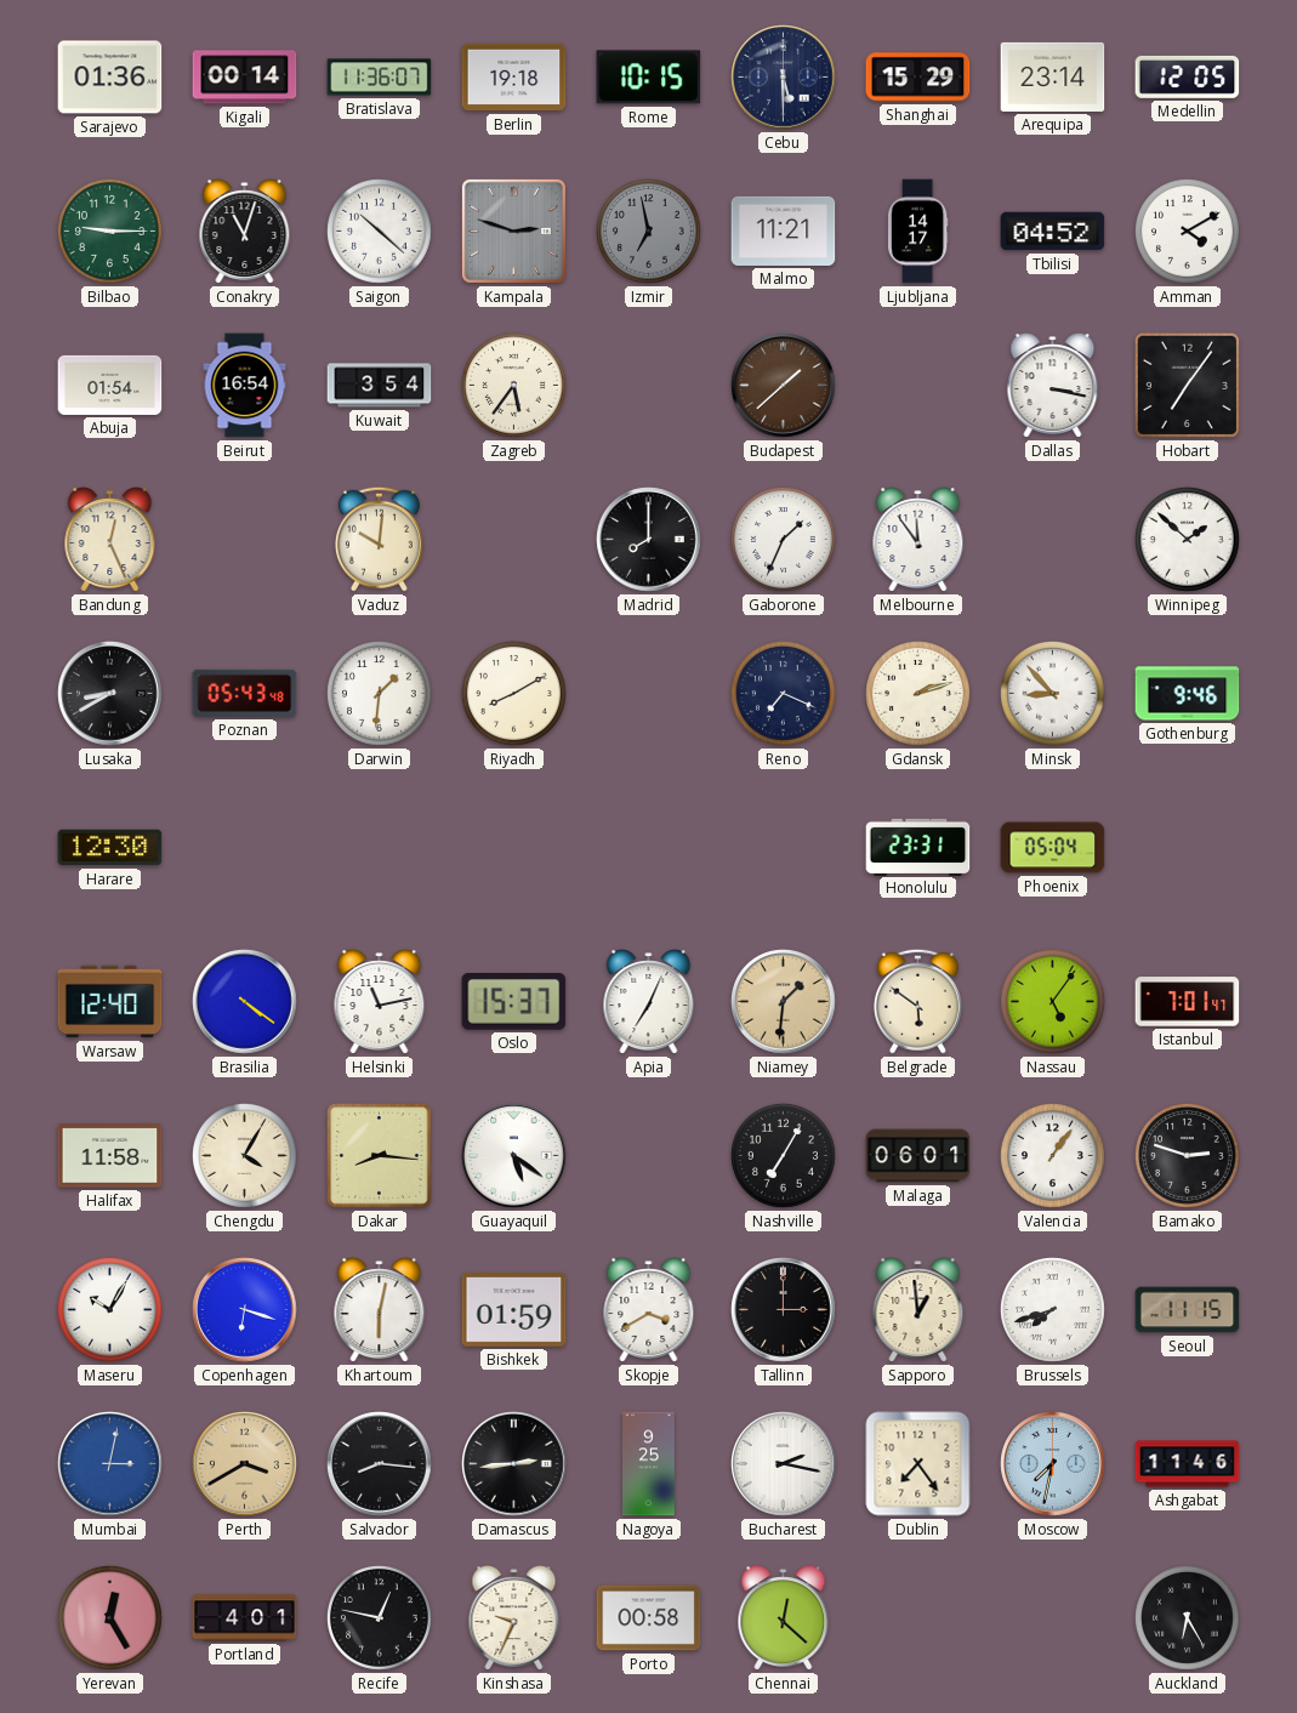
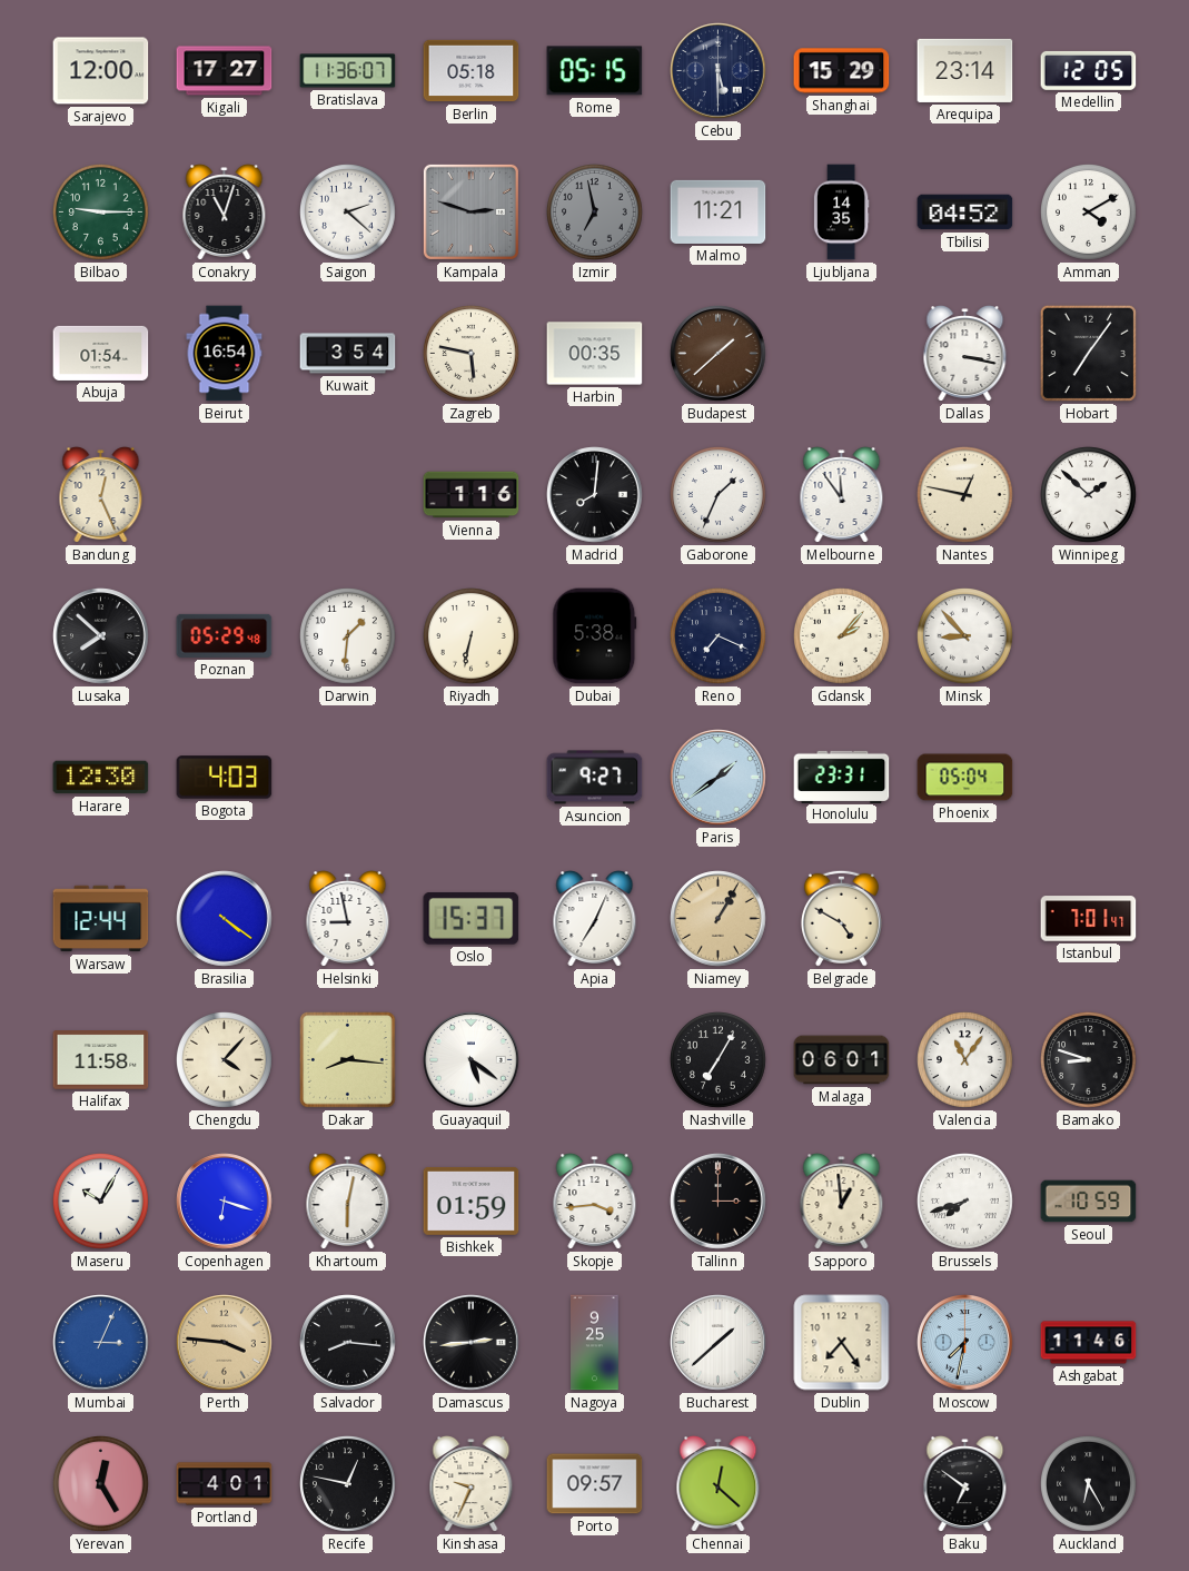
Sarajevo: 01:36 -> 12:00 (101, 71)
Kigali: 00:14 -> 17:27 (225, 71)
Berlin: 19:18 -> 05:18 (472, 71)
Rome: 10:15 -> 05:15 (595, 71)
Saigon: 10:22 -> 2:22 (348, 213)
Ljubljana: 14:17 -> 14:35 (841, 213)
Zagreb: 5:36 -> 5:47 (472, 354)
Harbin: none -> 00:35 (595, 354)
Vaduz: 10:01 -> none (379, 539)
Vienna: none -> 1:16 (472, 495)
Madrid: 8:00 -> 8:01 (595, 495)
Nantes: none -> 12:47 (965, 495)
Lusaka: 8:40 -> 7:52 (101, 636)
Poznan: 05:43 -> 05:29 (225, 635)
Riyadh: 8:10 -> 6:32 (472, 636)
Dubai: none -> 5:38 (595, 636)
Gdansk: 2:12 -> 2:07 (842, 636)
Gothenburg: 9:46 -> none (1188, 694)
Bogota: none -> 4:03 (225, 778)
Asuncion: none -> 9:27 (595, 778)
Paris: none -> 1:39 (719, 778)
Warsaw: 12:40 -> 12:44 (101, 919)
Helsinki: 11:13 -> 8:58 (348, 919)
Niamey: 1:31 -> 1:05 (719, 919)
Belgrade: 5:51 -> 4:50 (841, 918)
Nassau: 5:06 -> none (1053, 1002)
Chengdu: 4:05 -> 4:07 (225, 1060)
Valencia: 1:06 -> 11:06 (965, 1060)
Bamako: 2:48 -> 8:48 (1089, 1060)
Skopje: 3:40 -> 3:44 (595, 1202)
Seoul: 11:15 -> 10:59 (1089, 1202)
Mumbai: 3:02 -> 3:04 (101, 1343)
Perth: 3:40 -> 3:46 (225, 1343)
Bucharest: 2:17 -> 1:38 (719, 1343)
Porto: 00:58 -> 09:57 (595, 1484)
Baku: none -> 6:51 (965, 1484)
